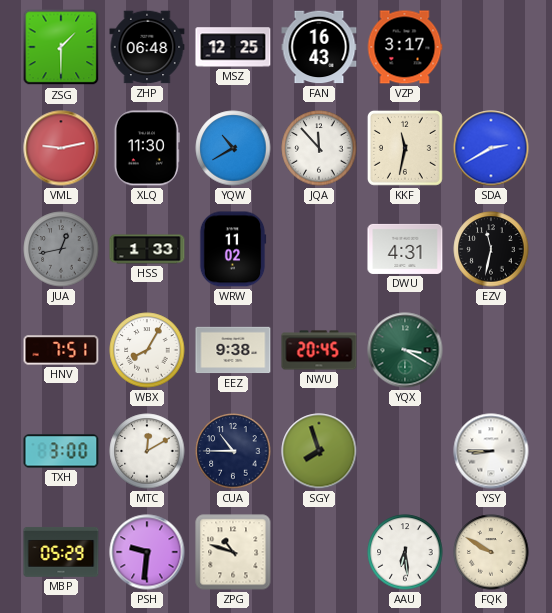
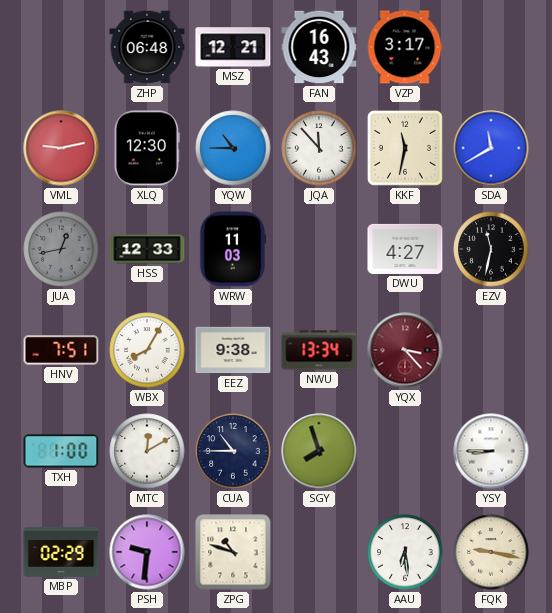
ZSG: 1:30 -> none (61, 47)
MSZ: 12:25 -> 12:21 (233, 47)
XLQ: 11:30 -> 12:30 (147, 148)
YQW: 10:40 -> 10:45 (233, 148)
SDA: 2:40 -> 11:40 (491, 148)
HSS: 1:33 -> 12:33 (147, 249)
WRW: 11:02 -> 11:03 (233, 249)
DWU: 4:31 -> 4:27 (405, 249)
NWU: 20:45 -> 13:34 (319, 350)
YQX: 3:20 -> 3:23 (405, 350)
YQX dial: green -> burgundy (405, 350)
TXH: 3:00 -> 1:00 (61, 451)
MBP: 05:29 -> 02:29 (61, 552)
FQK: 9:50 -> 9:17 (491, 552)
